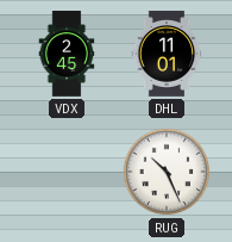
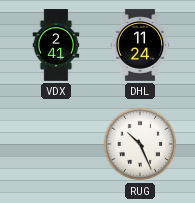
VDX: 2:45 -> 2:41 (56, 45)
DHL: 11:01 -> 11:24 (140, 45)
